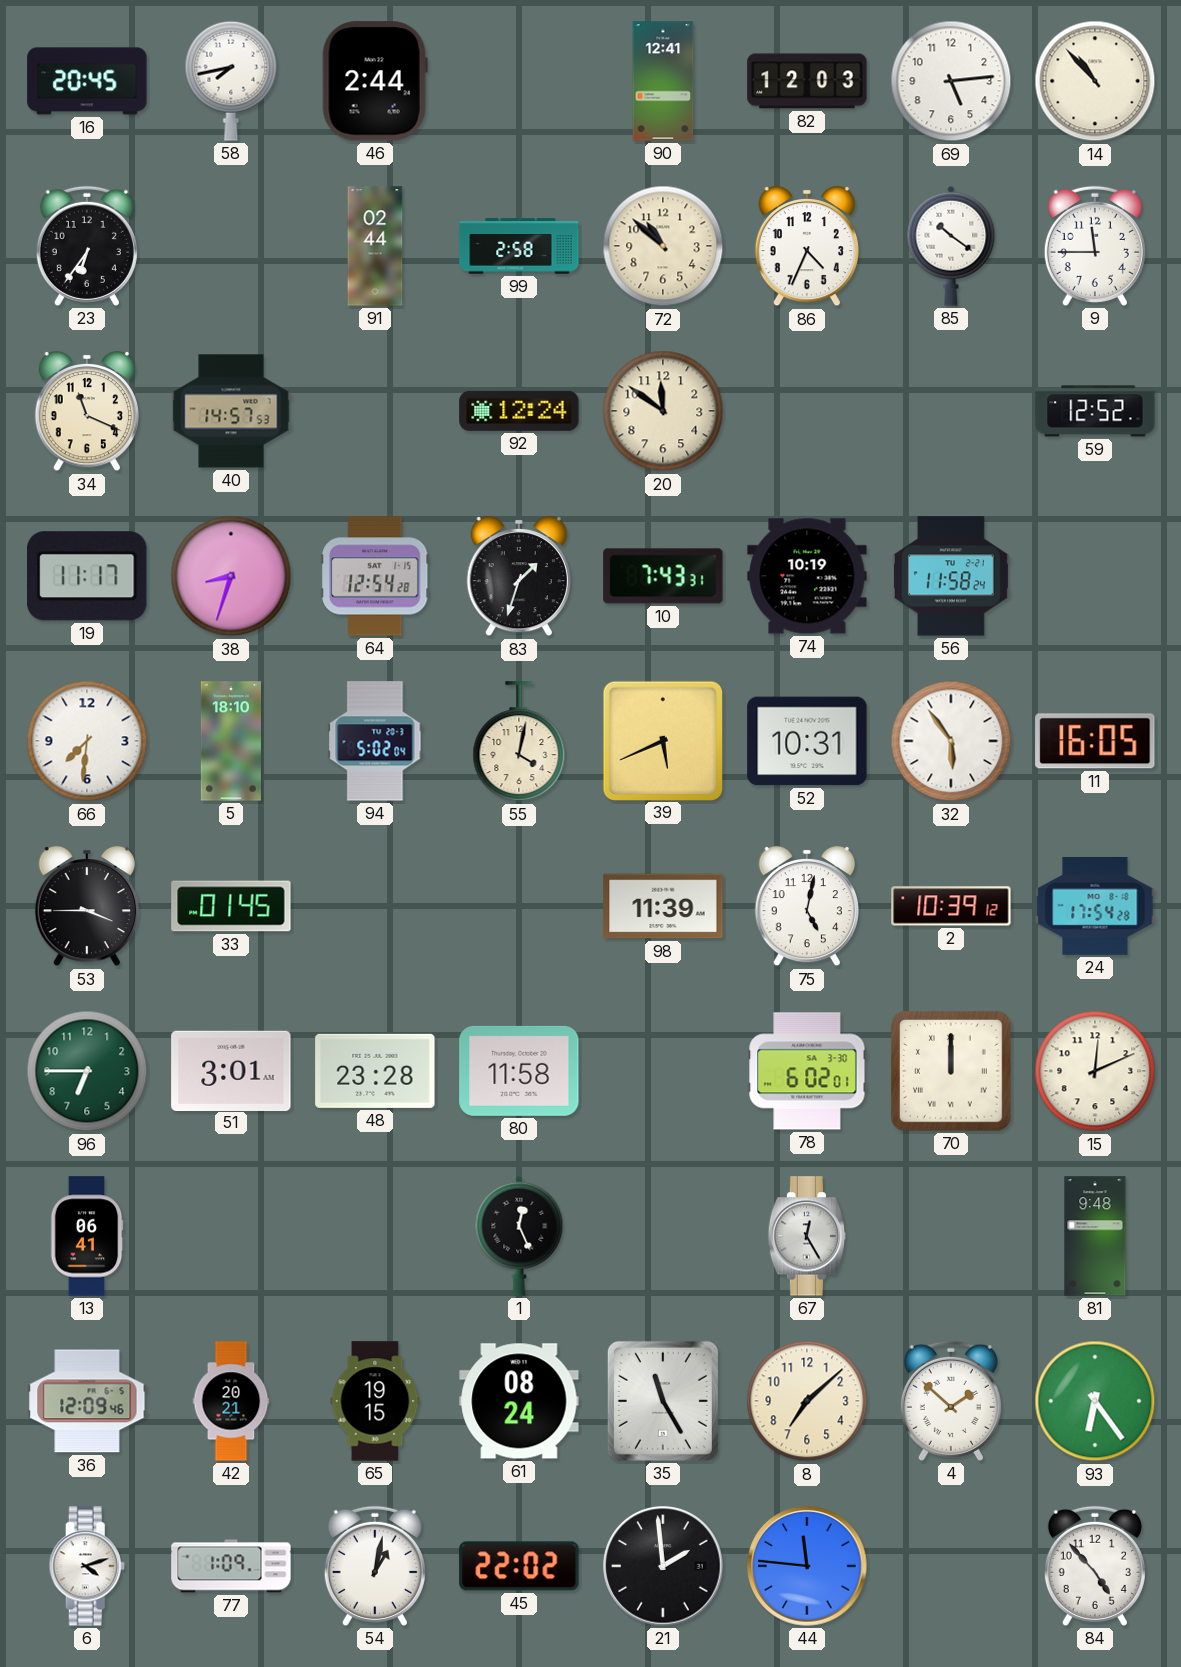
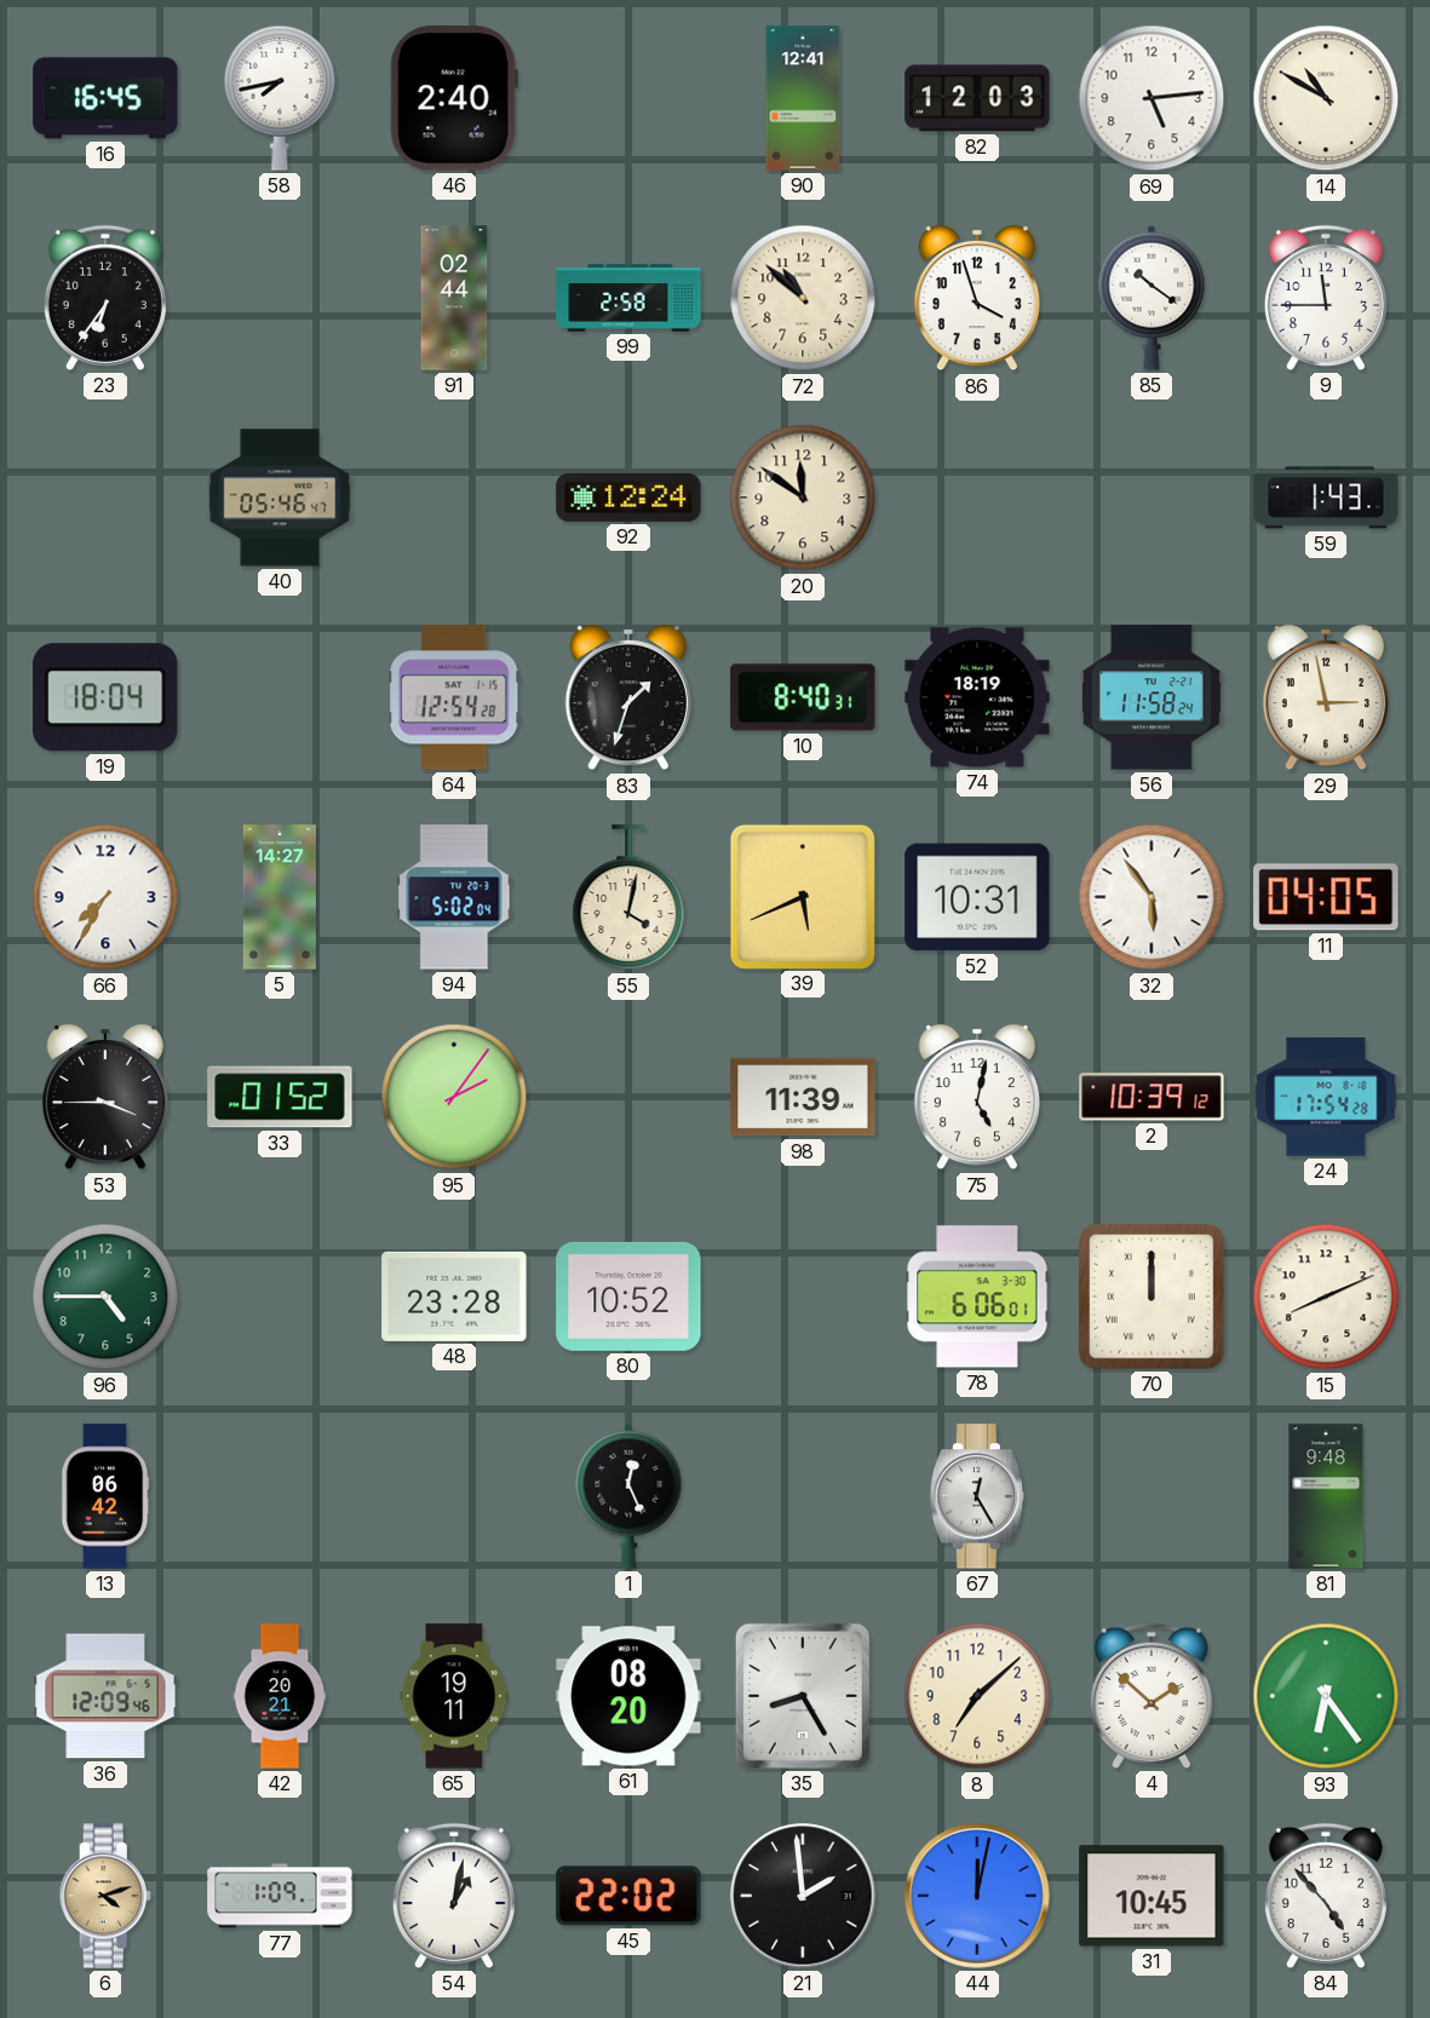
16: 20:45 -> 16:45 (105, 98)
46: 2:44 -> 2:40 (454, 98)
14: 10:53 -> 10:50 (1326, 98)
86: 4:34 -> 3:57 (977, 298)
34: 11:19 -> none (87, 411)
40: 14:57 -> 05:46 (280, 498)
59: 12:52 -> 1:43 (1326, 498)
19: 11:17 -> 18:04 (105, 697)
38: 8:33 -> none (231, 576)
10: 7:43 -> 8:40 (803, 697)
74: 10:19 -> 18:19 (977, 697)
29: none -> 2:58 (1326, 697)
66: 7:31 -> 7:35 (105, 897)
5: 18:10 -> 14:27 (280, 897)
11: 16:05 -> 04:05 (1326, 897)
33: 01:45 -> 01:52 (280, 1097)
95: none -> 2:06 (454, 1097)
96: 6:45 -> 4:45 (105, 1297)
51: 3:01 -> none (231, 1070)
80: 11:58 -> 10:52 (628, 1297)
78: 6:02 -> 6:06 (977, 1297)
15: 12:11 -> 8:11 (1326, 1297)
13: 06:41 -> 06:42 (105, 1496)
65: 19:15 -> 19:11 (454, 1696)
61: 08:24 -> 08:20 (628, 1696)
35: 11:25 -> 8:25 (803, 1696)
6 dial: white -> champagne (105, 1896)
44: 11:46 -> 12:02 (977, 1896)
31: none -> 10:45 (1152, 1896)
